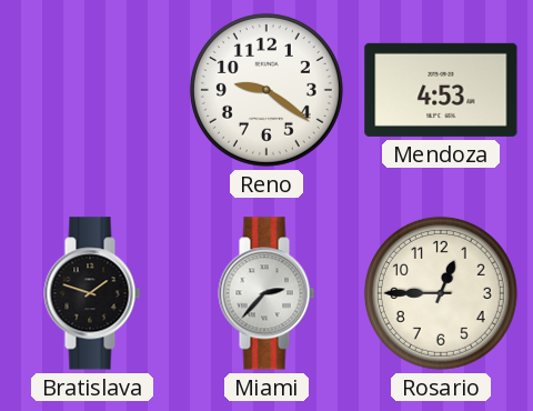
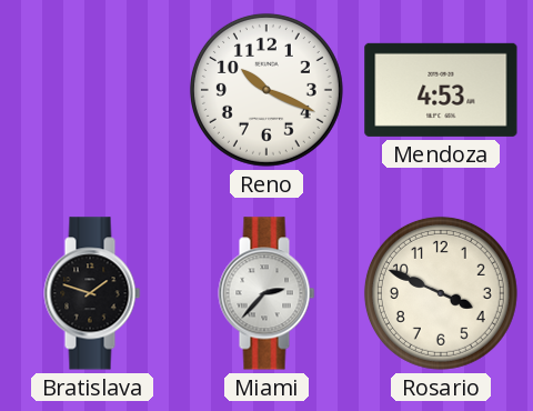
Reno: 9:21 -> 10:19 (266, 90)
Rosario: 12:45 -> 3:49 (441, 293)
